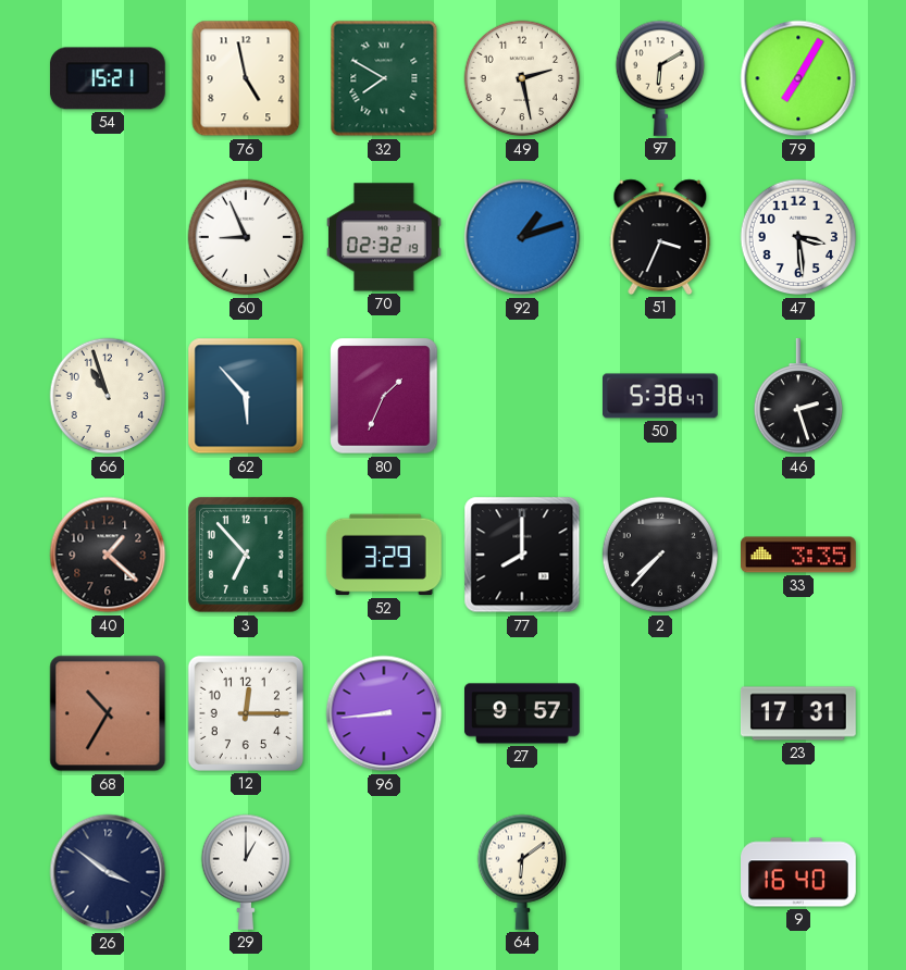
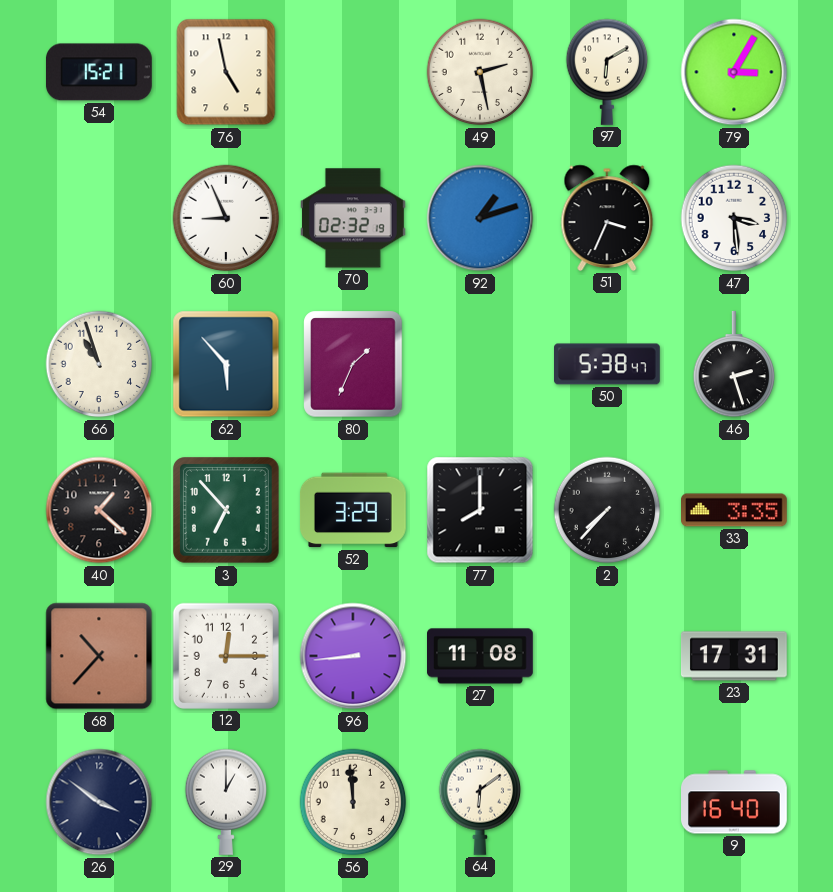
32: 7:50 -> none (384, 78)
79: 7:05 -> 3:05 (734, 72)
68: 10:35 -> 10:37 (99, 656)
27: 9:57 -> 11:08 (481, 656)
56: none -> 11:59 (353, 802)
